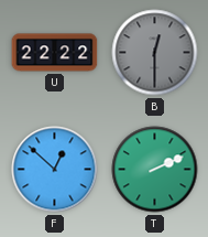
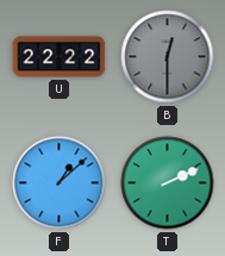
F: 12:52 -> 1:08 (60, 183)
